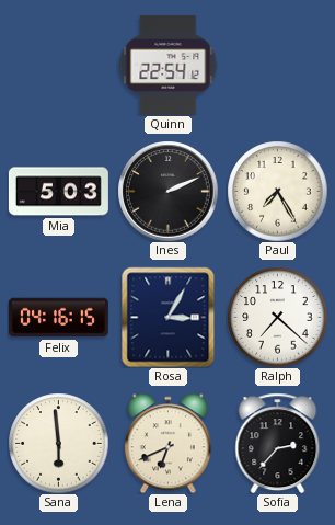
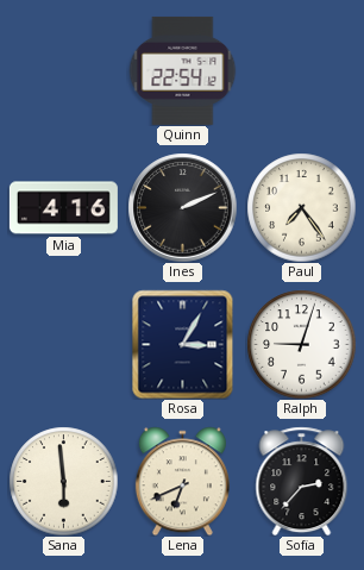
Mia: 5:03 -> 4:16 (63, 208)
Paul: 7:25 -> 7:24 (301, 207)
Felix: 04:16 -> none (58, 318)
Ralph: 7:22 -> 9:03 (301, 344)
